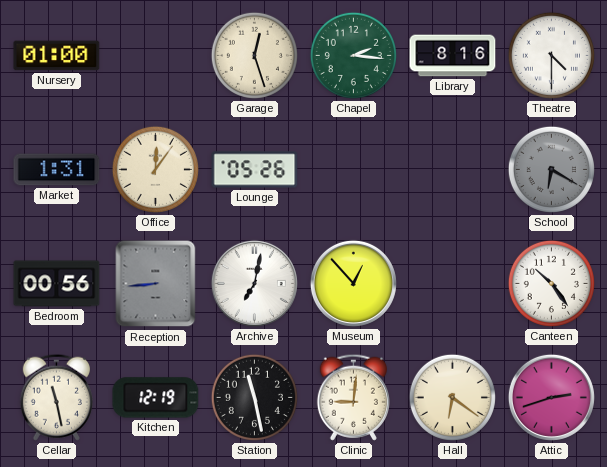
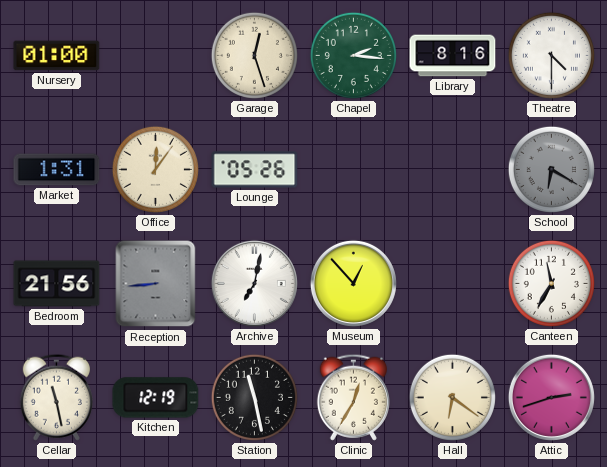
Bedroom: 00:56 -> 21:56 (57, 284)
Canteen: 10:24 -> 11:35 (551, 283)
Clinic: 9:01 -> 12:35 (353, 397)
